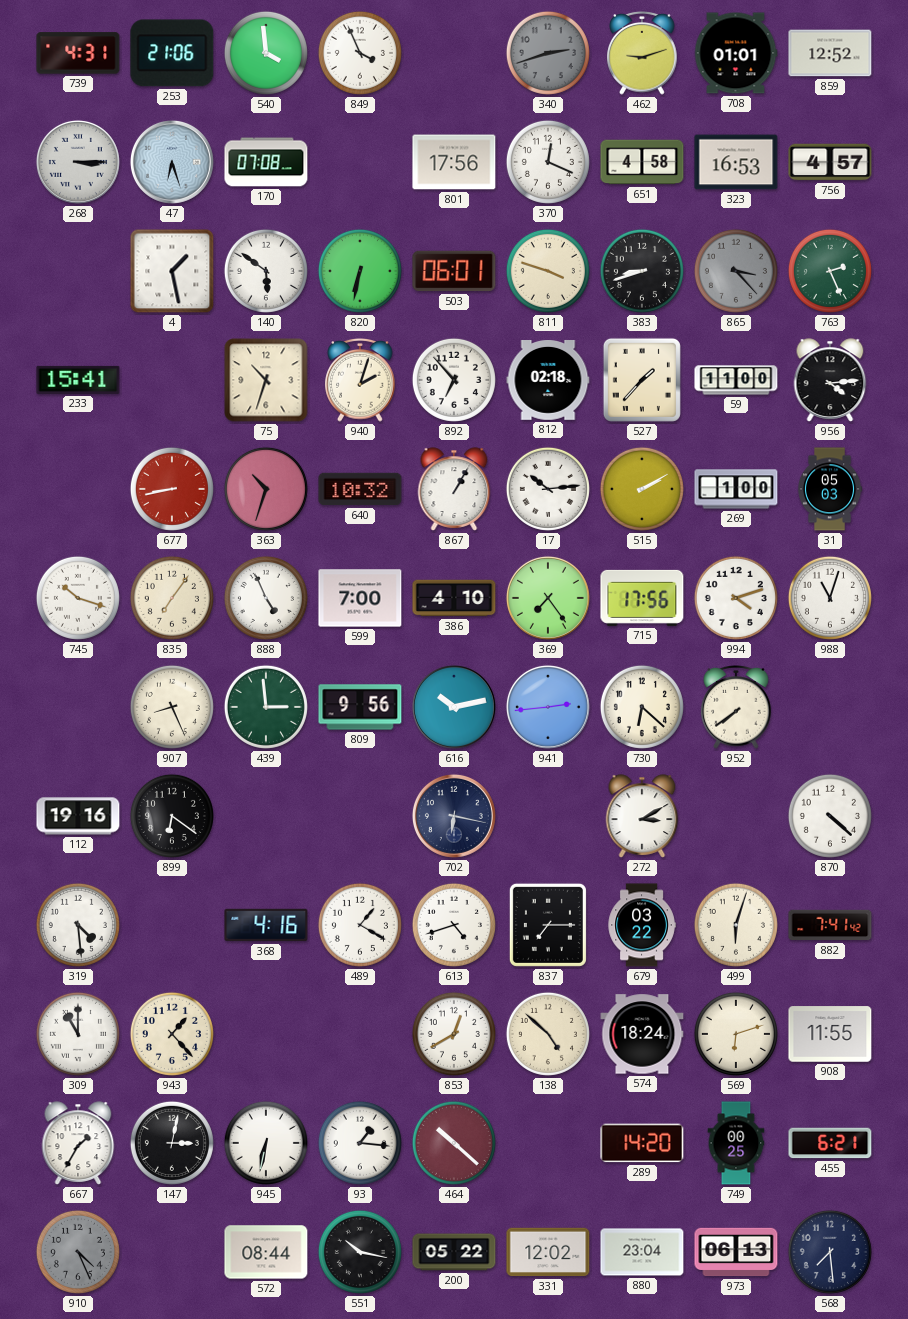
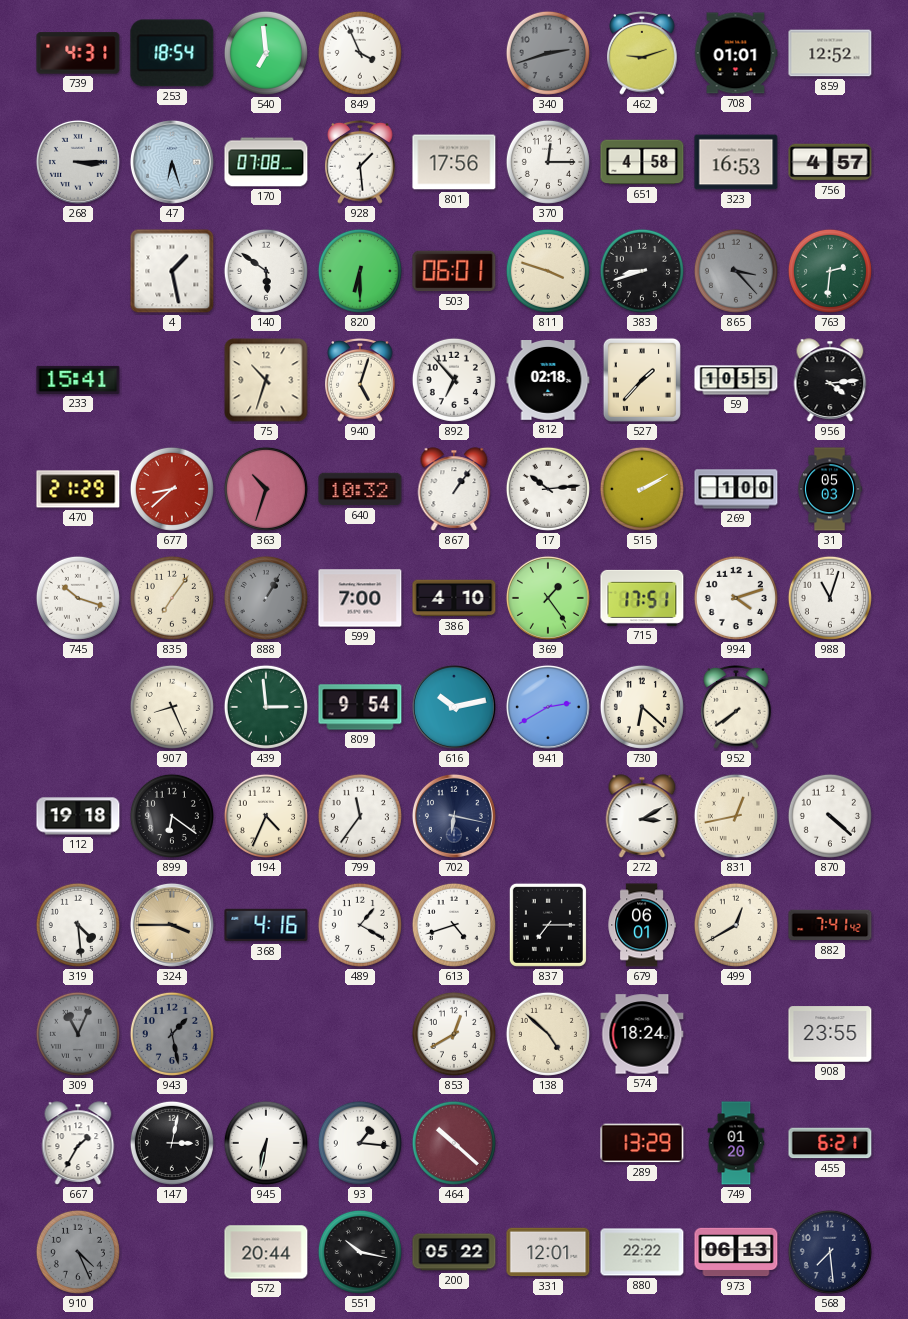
253: 21:06 -> 18:54 (172, 53)
540: 3:59 -> 6:59 (266, 53)
928: none -> 1:29 (360, 163)
370: 12:19 -> 12:15 (548, 162)
820: 6:32 -> 6:30 (360, 271)
763: 2:26 -> 2:31 (830, 271)
940: 2:03 -> 5:03 (360, 381)
59: 11:00 -> 10:55 (736, 380)
470: none -> 21:29 (78, 489)
677: 8:43 -> 8:38 (172, 489)
867: 1:05 -> 1:06 (454, 489)
888: 4:56 -> 1:05 (266, 598)
888 dial: white -> grey (266, 598)
369: 7:24 -> 1:24 (548, 598)
715: 17:56 -> 17:51 (642, 598)
809: 9:56 -> 9:54 (360, 707)
941: 2:44 -> 2:40 (548, 707)
112: 19:16 -> 19:18 (78, 816)
194: none -> 4:34 (266, 816)
799: none -> 11:36 (360, 816)
831: none -> 12:43 (736, 816)
324: none -> 3:45 (172, 925)
679: 03:22 -> 06:01 (642, 925)
499: 6:03 -> 12:40 (736, 925)
309: 11:00 -> 11:04 (78, 1034)
309 dial: white -> grey (78, 1034)
943: 1:23 -> 1:28 (172, 1034)
943 dial: cream -> grey (172, 1034)
569: 6:12 -> none (736, 1034)
908: 11:55 -> 23:55 (830, 1034)
289: 14:20 -> 13:29 (642, 1143)
749: 00:25 -> 01:20 (736, 1143)
572: 08:44 -> 20:44 (266, 1252)
331: 12:02 -> 12:01 (548, 1252)
880: 23:04 -> 22:22 (642, 1252)
